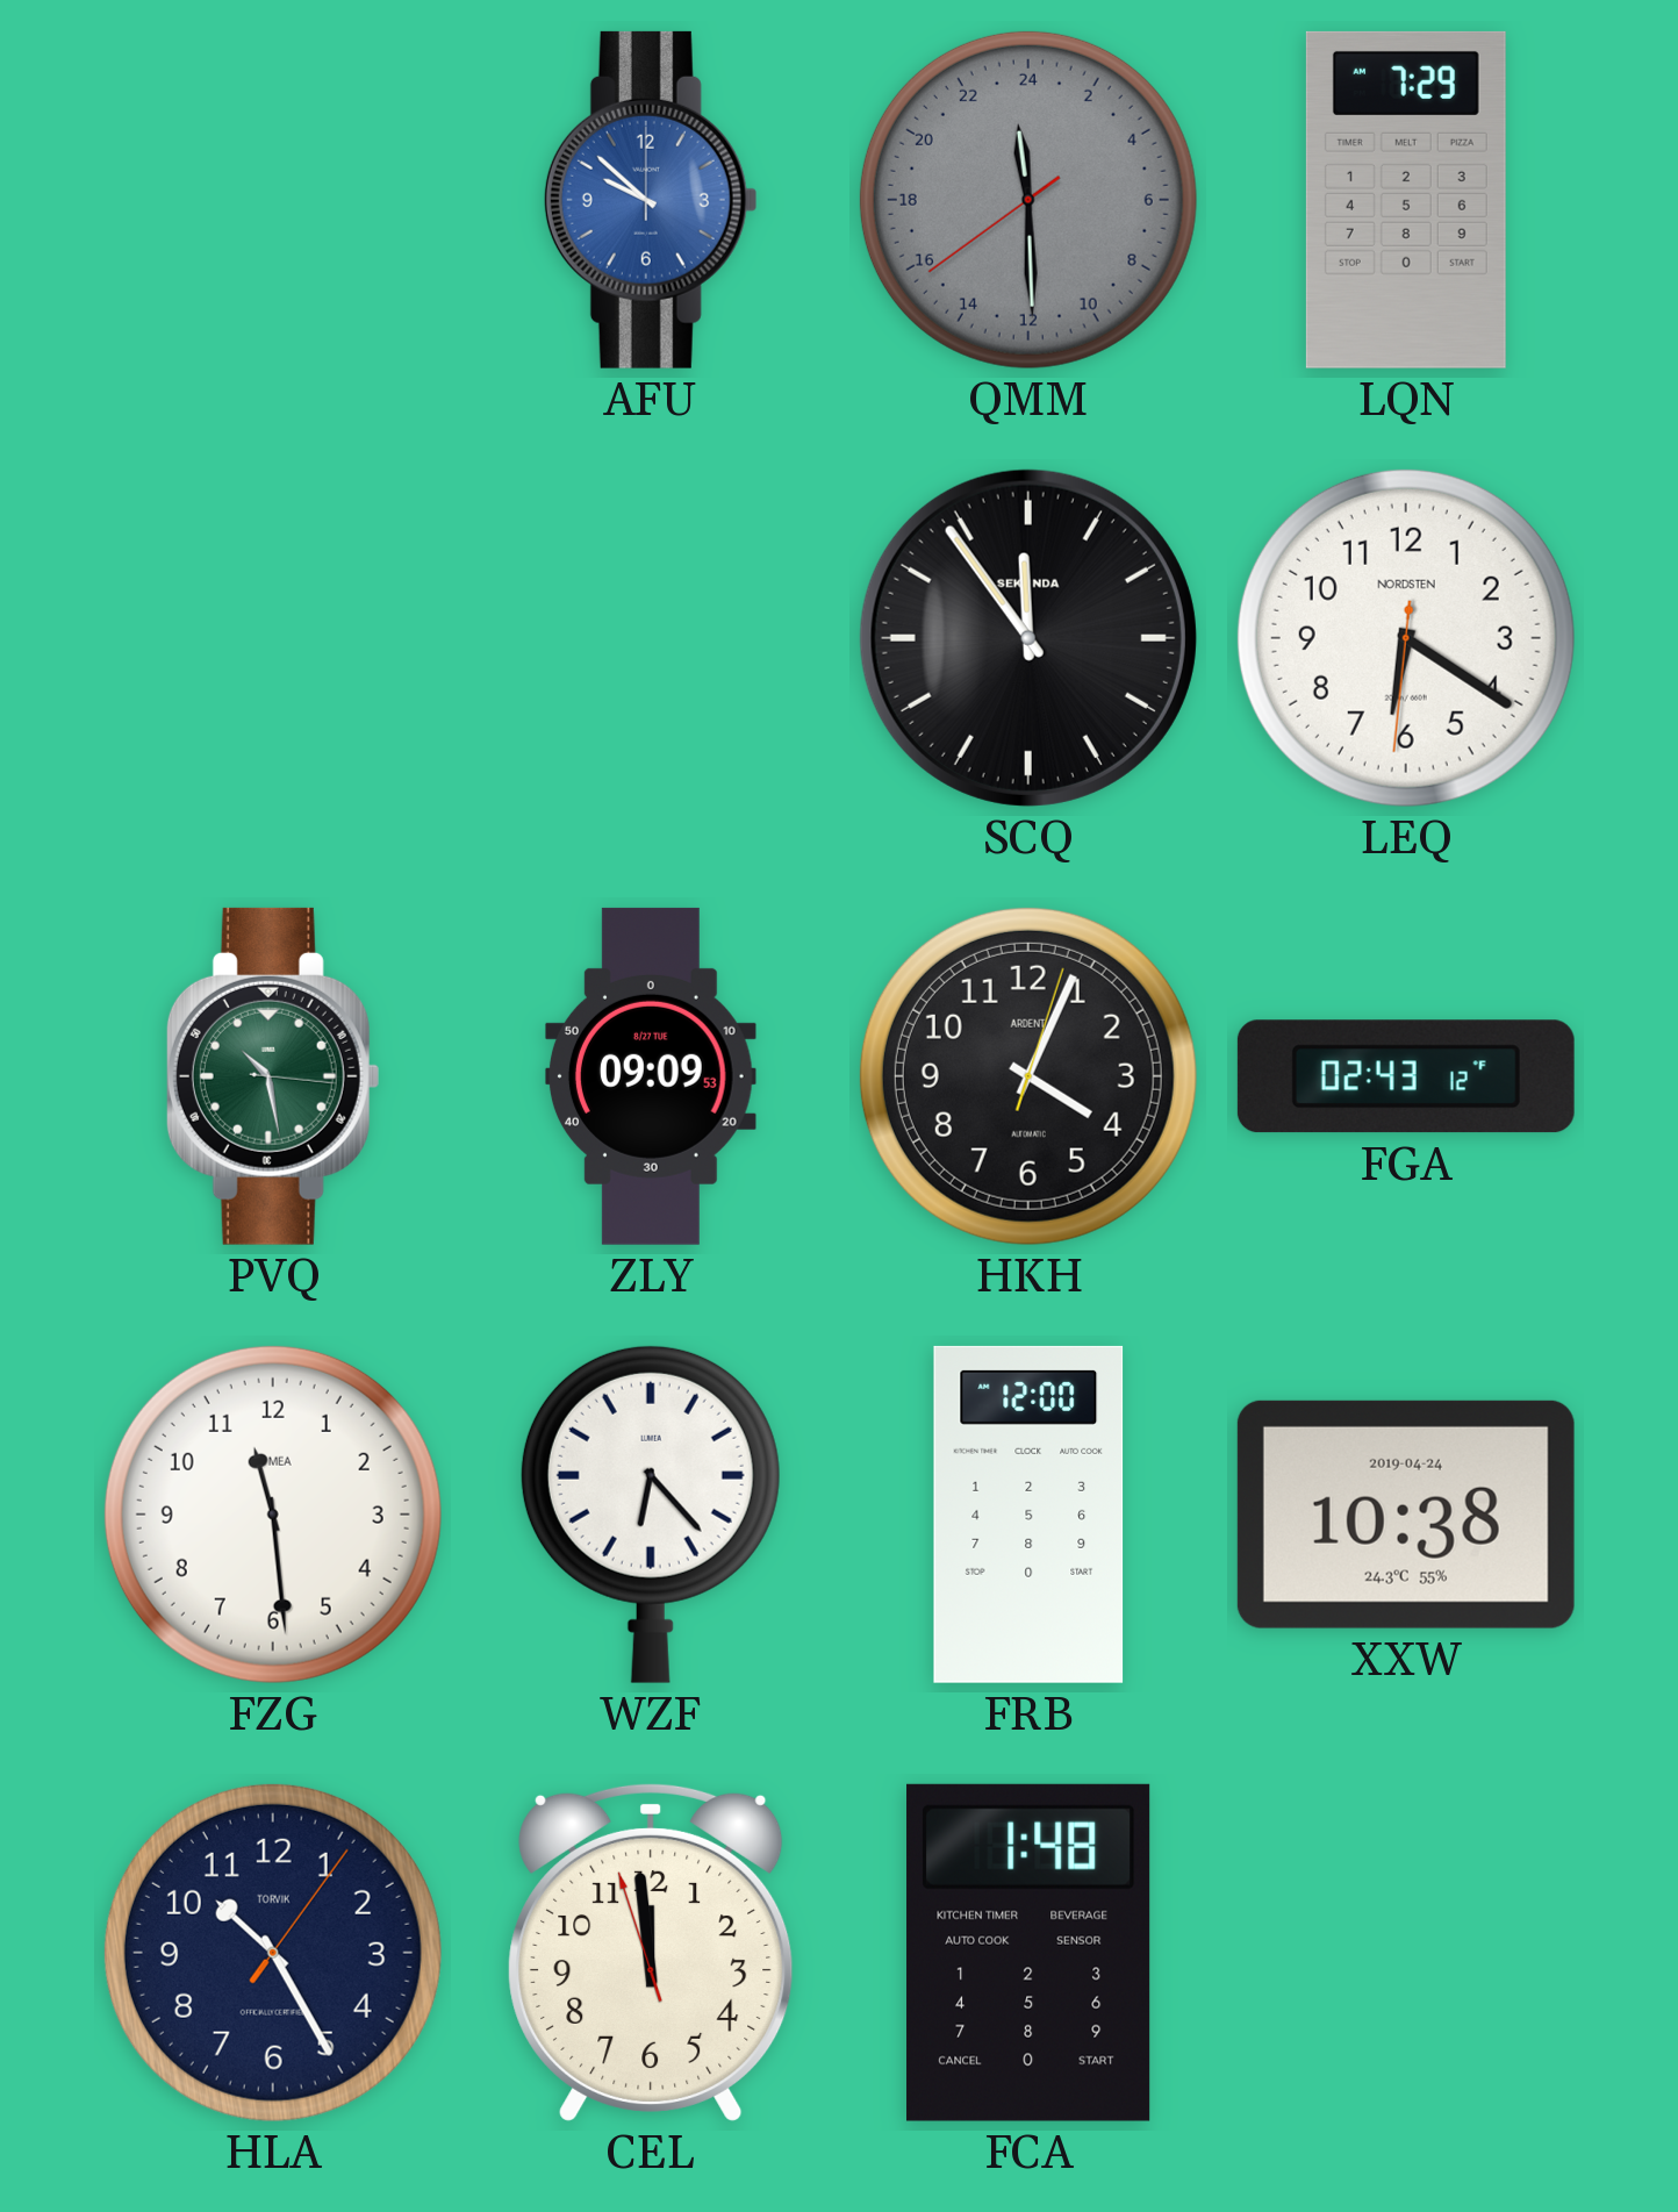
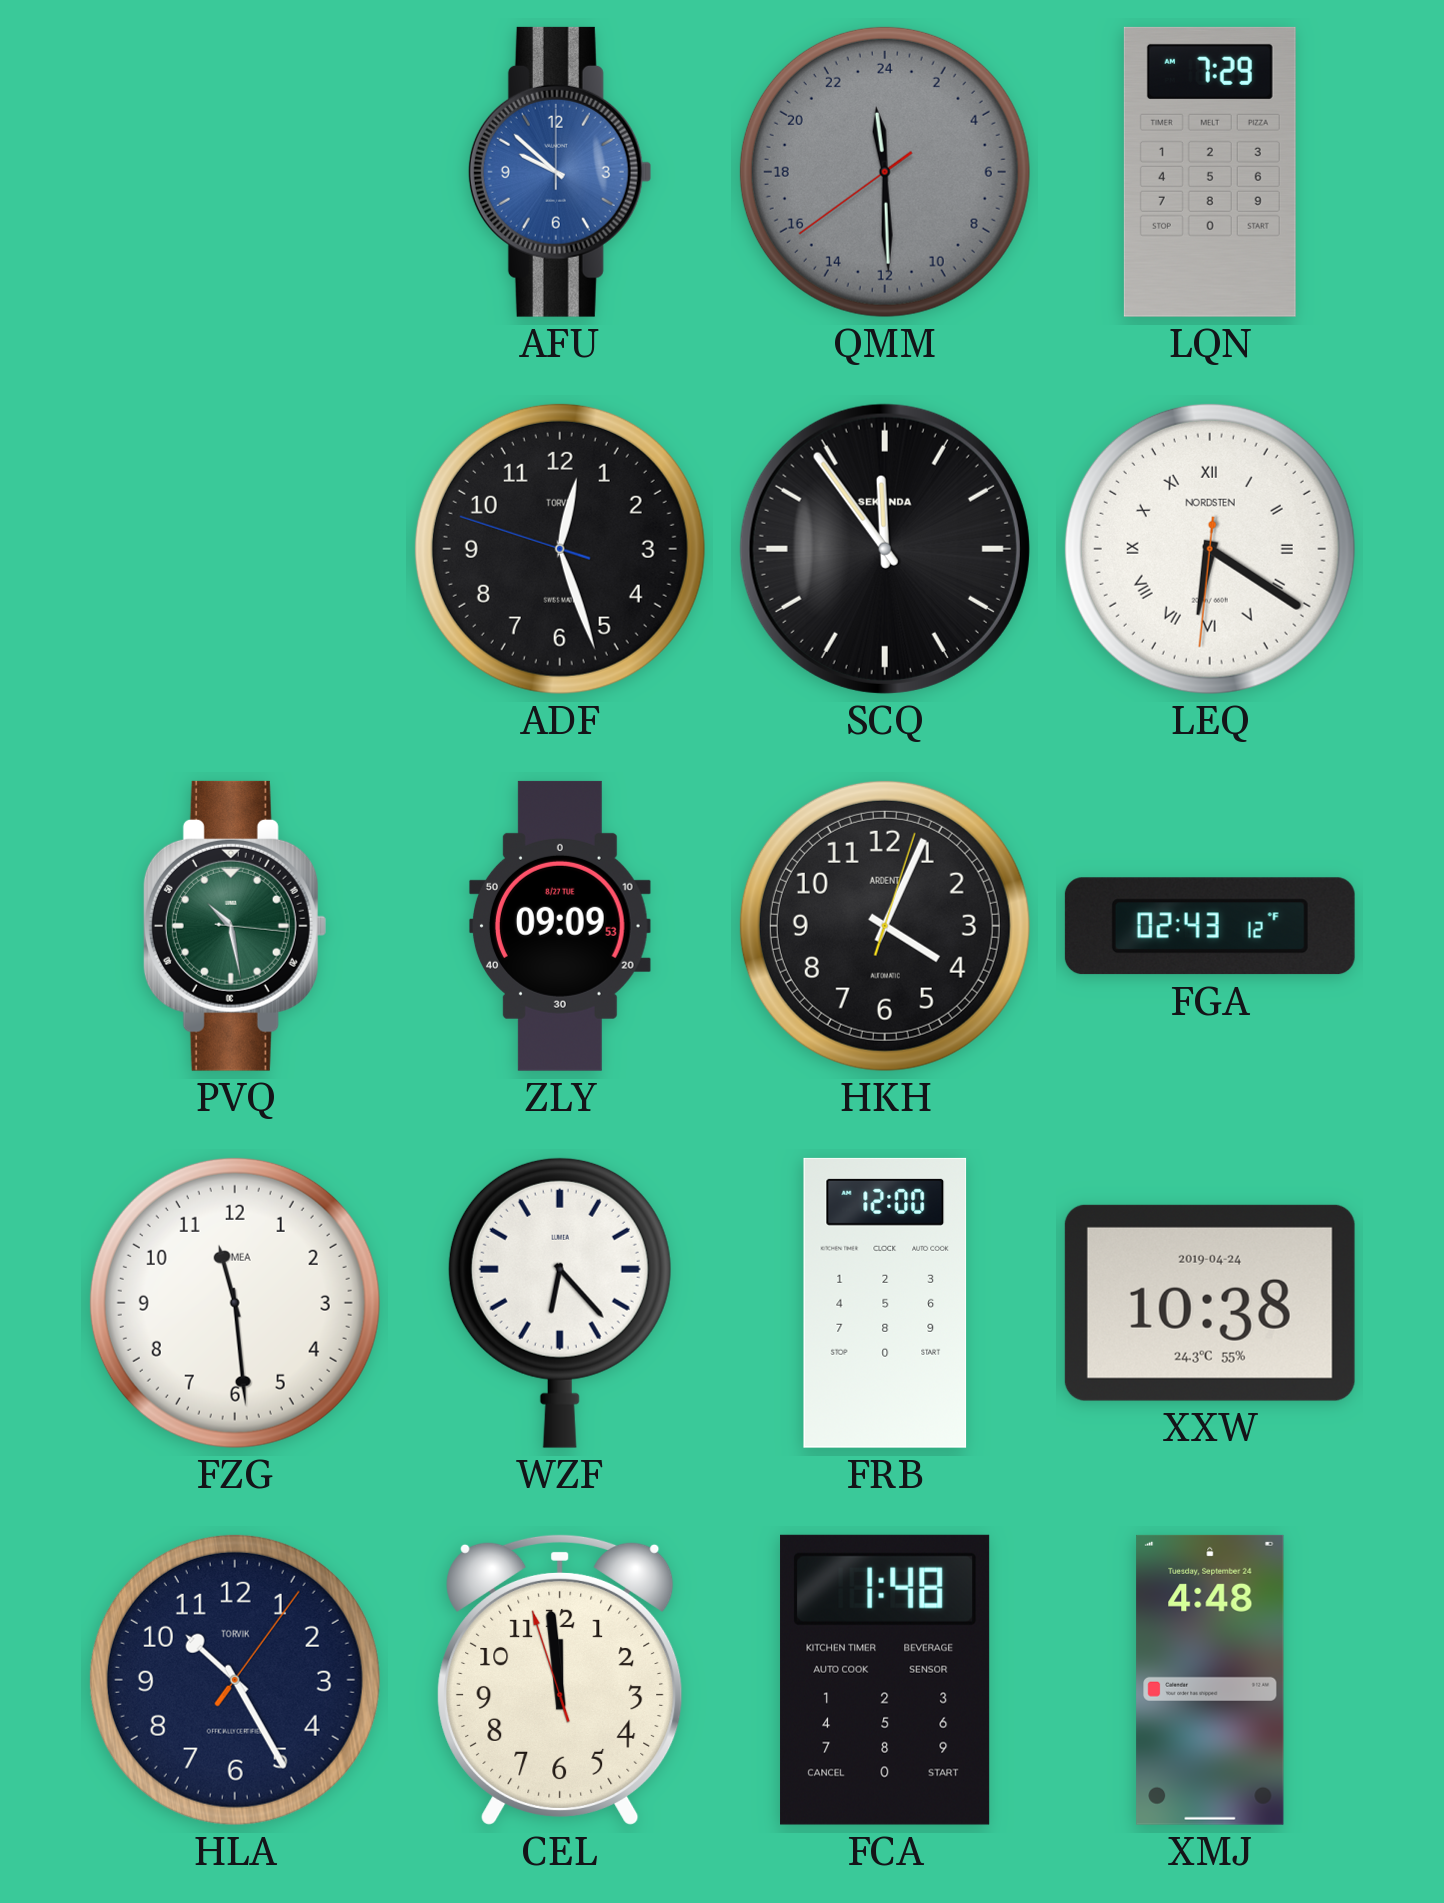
ADF: none -> 12:26 (560, 549)
LEQ numerals: Arabic -> Roman (1210, 549)
XMJ: none -> 4:48 (1210, 1680)
